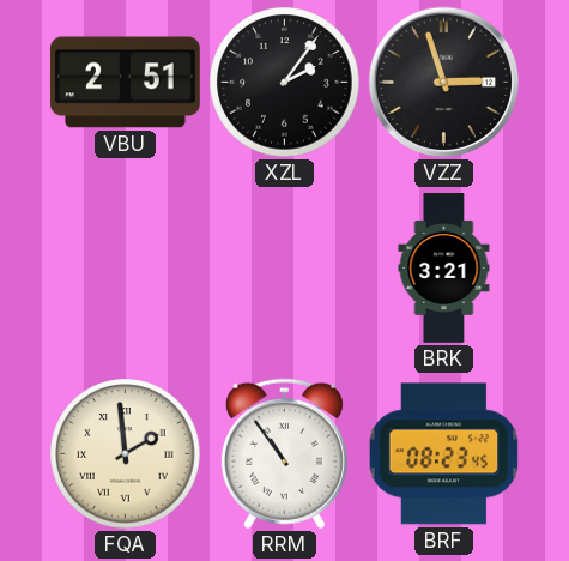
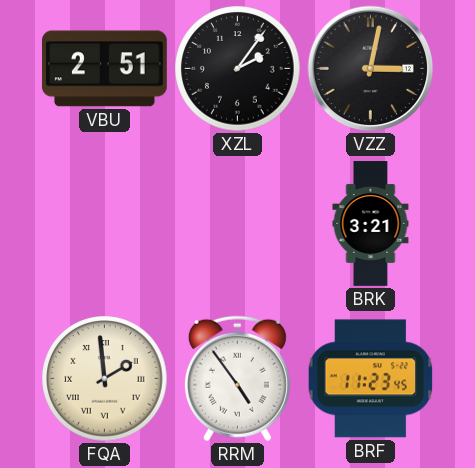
VZZ: 2:57 -> 3:02 (371, 69)
RRM: 10:54 -> 4:54 (237, 379)
BRF: 08:23 -> 11:23 (371, 379)
